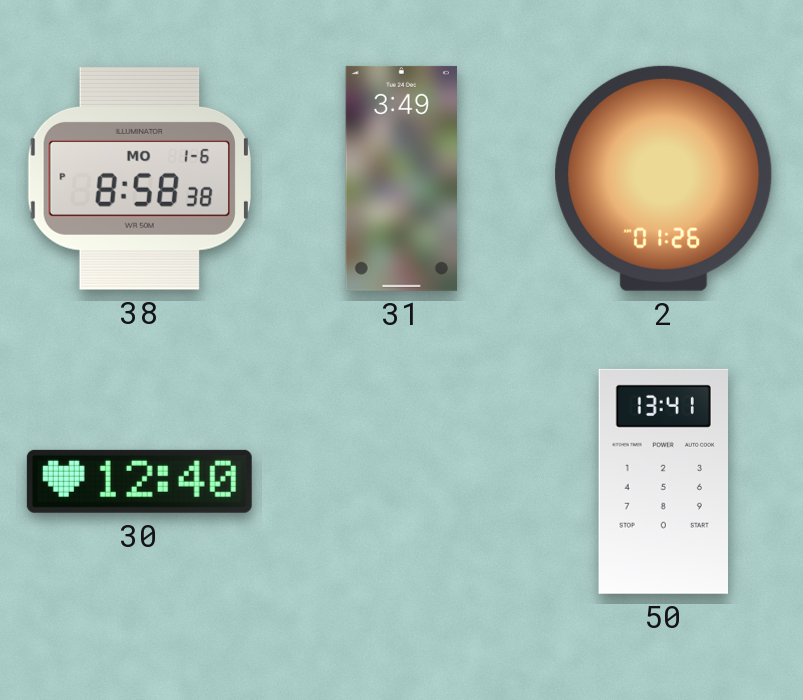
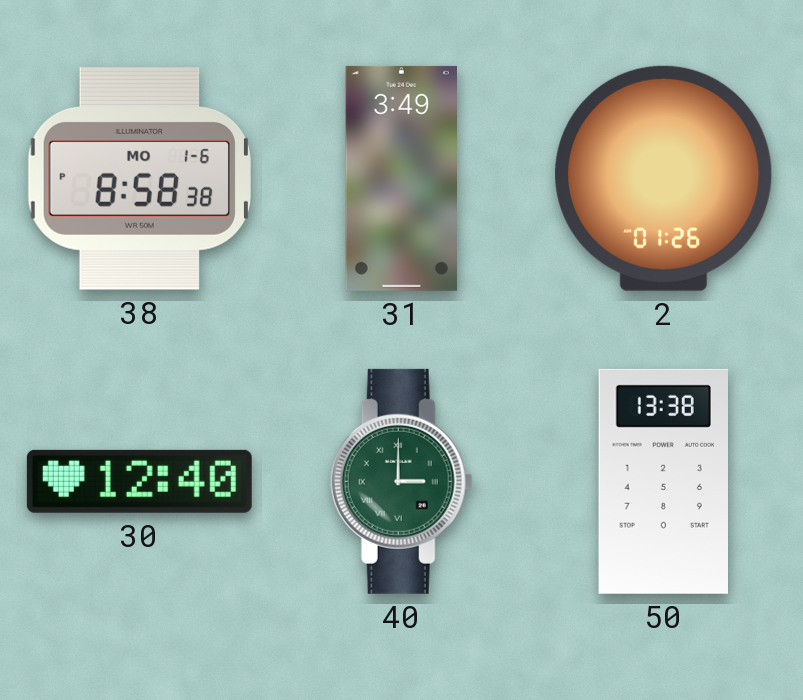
40: none -> 3:00 (401, 481)
50: 13:41 -> 13:38 (663, 481)
